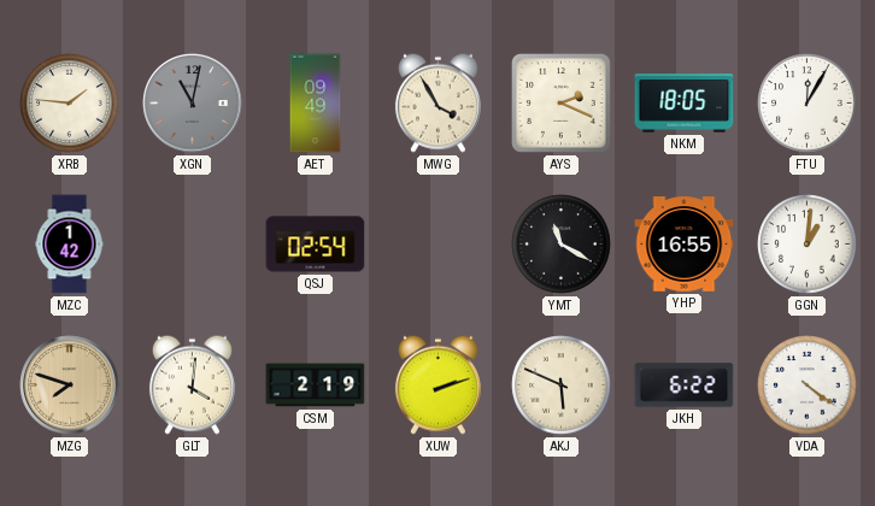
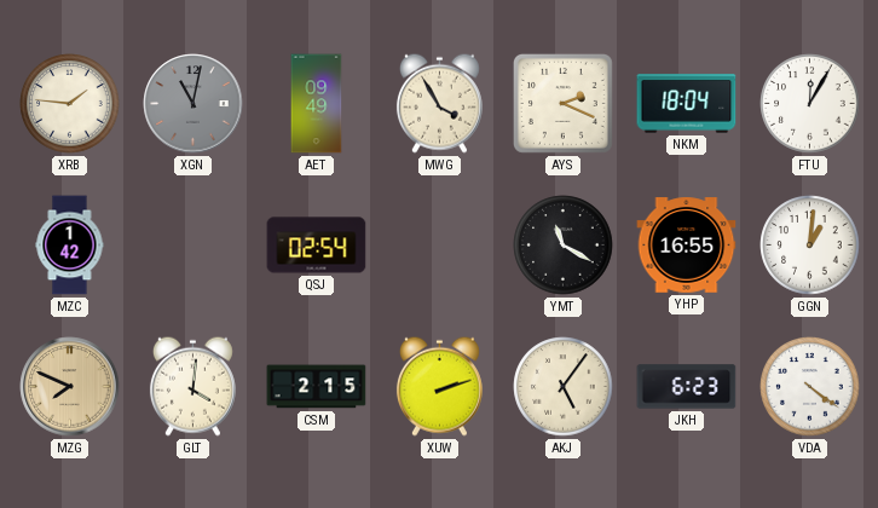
NKM: 18:05 -> 18:04 (687, 104)
MZG: 7:48 -> 7:49 (70, 387)
CSM: 2:19 -> 2:15 (317, 387)
AKJ: 5:49 -> 5:06 (564, 387)
JKH: 6:22 -> 6:23 (687, 387)
